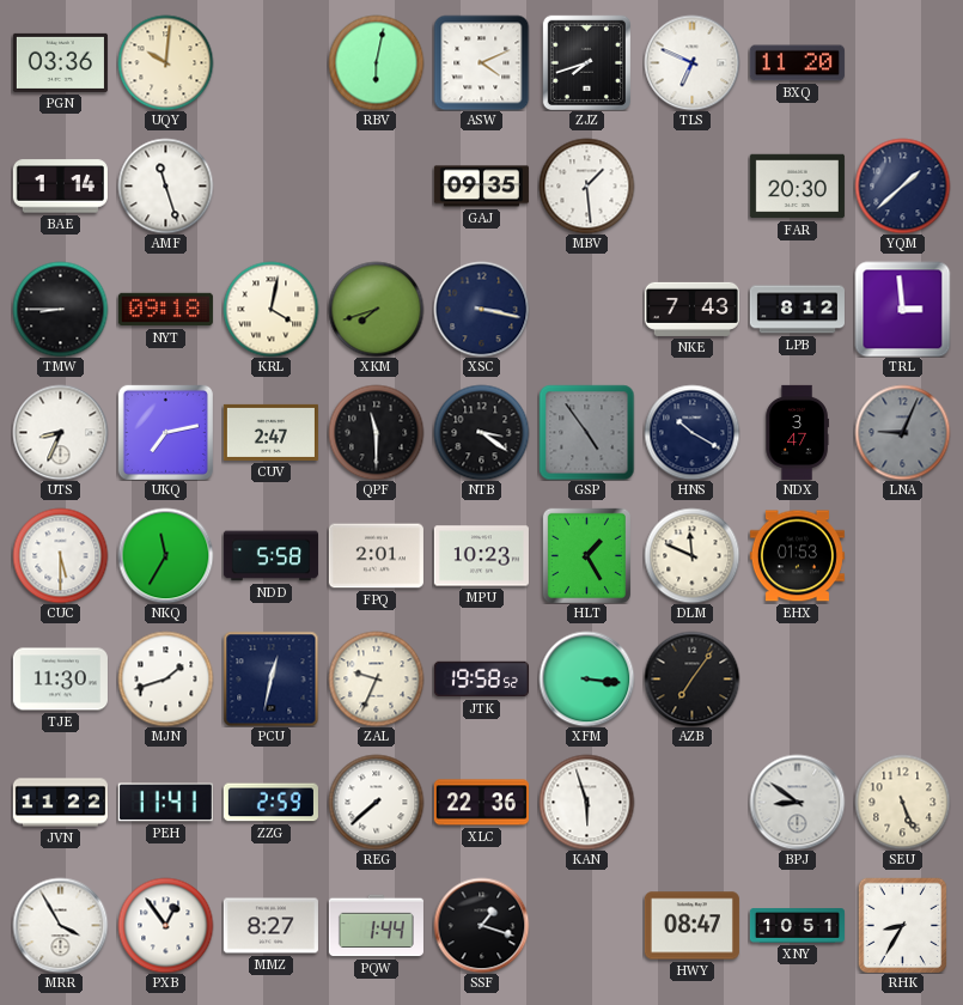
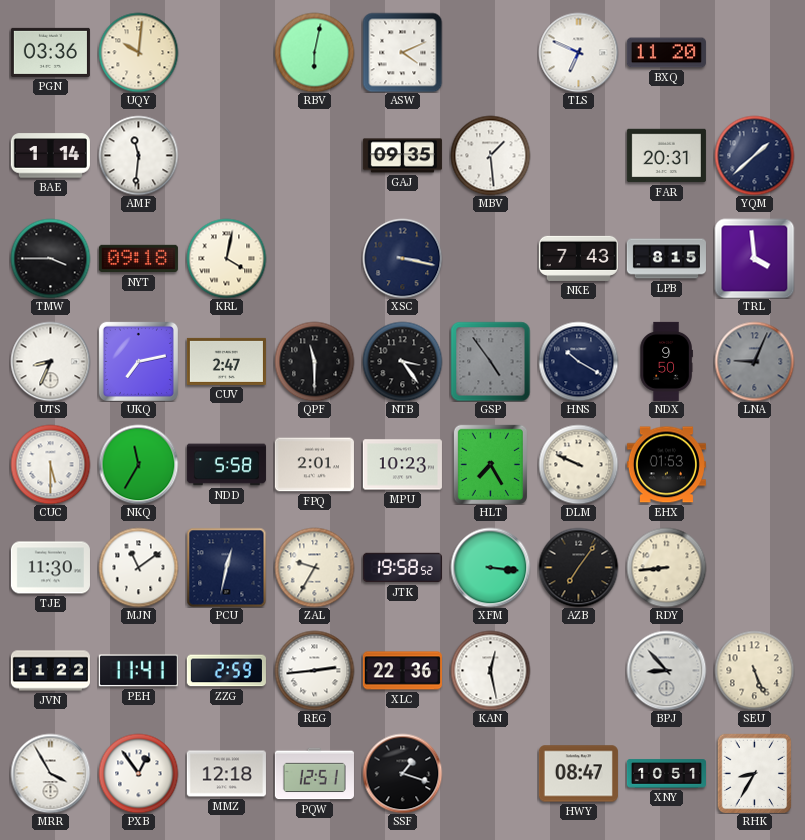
ZJZ: 7:42 -> none (586, 62)
AMF: 11:27 -> 11:31 (138, 155)
FAR: 20:30 -> 20:31 (666, 156)
TMW: 8:45 -> 3:45 (50, 258)
XKM: 7:42 -> none (376, 309)
LPB: 8:12 -> 8:15 (666, 259)
TRL: 2:59 -> 3:59 (754, 258)
NTB: 3:21 -> 3:24 (402, 361)
NDX: 3:47 -> 9:50 (666, 361)
HLT: 1:25 -> 7:25 (490, 464)
DLM: 11:49 -> 9:49 (578, 464)
MJN: 1:42 -> 11:09 (138, 567)
ZAL: 9:34 -> 9:35 (314, 567)
RDY: none -> 8:44 (666, 567)
REG: 7:38 -> 2:44 (314, 670)
KAN: 5:57 -> 12:28 (490, 670)
BPJ: 8:51 -> 8:53 (666, 670)
MMZ: 8:27 -> 12:18 (226, 774)
PQW: 1:44 -> 12:51 (314, 774)
